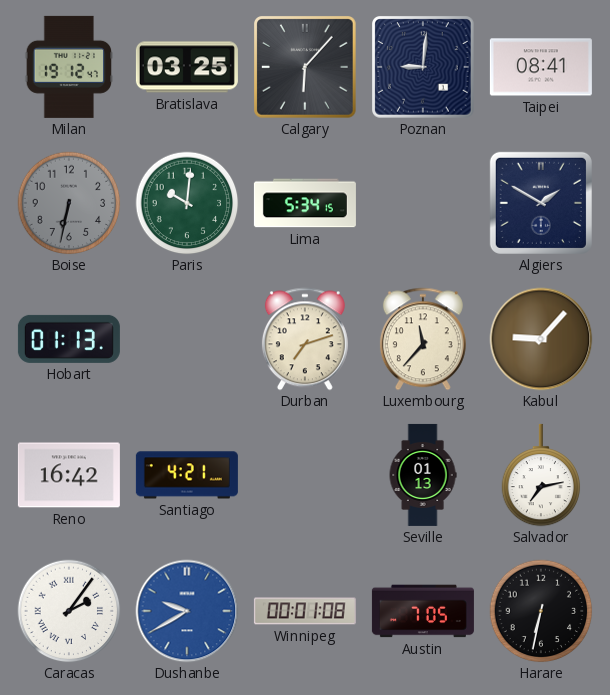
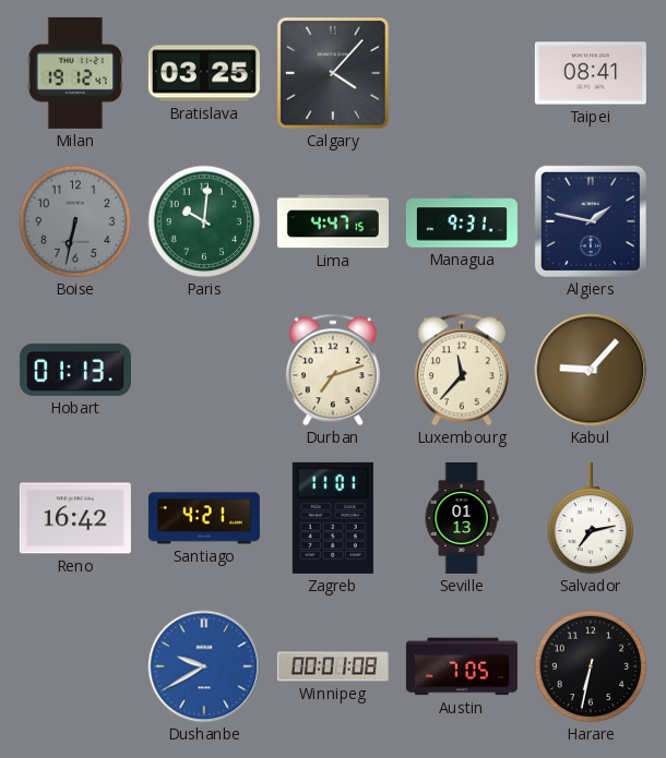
Calgary: 6:07 -> 4:07 (334, 74)
Poznan: 9:01 -> none (424, 68)
Lima: 5:34 -> 4:47 (333, 221)
Managua: none -> 9:31 (462, 221)
Algiers: 1:50 -> 1:47 (591, 221)
Zagreb: none -> 11:01 (333, 518)
Caracas: 2:06 -> none (69, 611)
